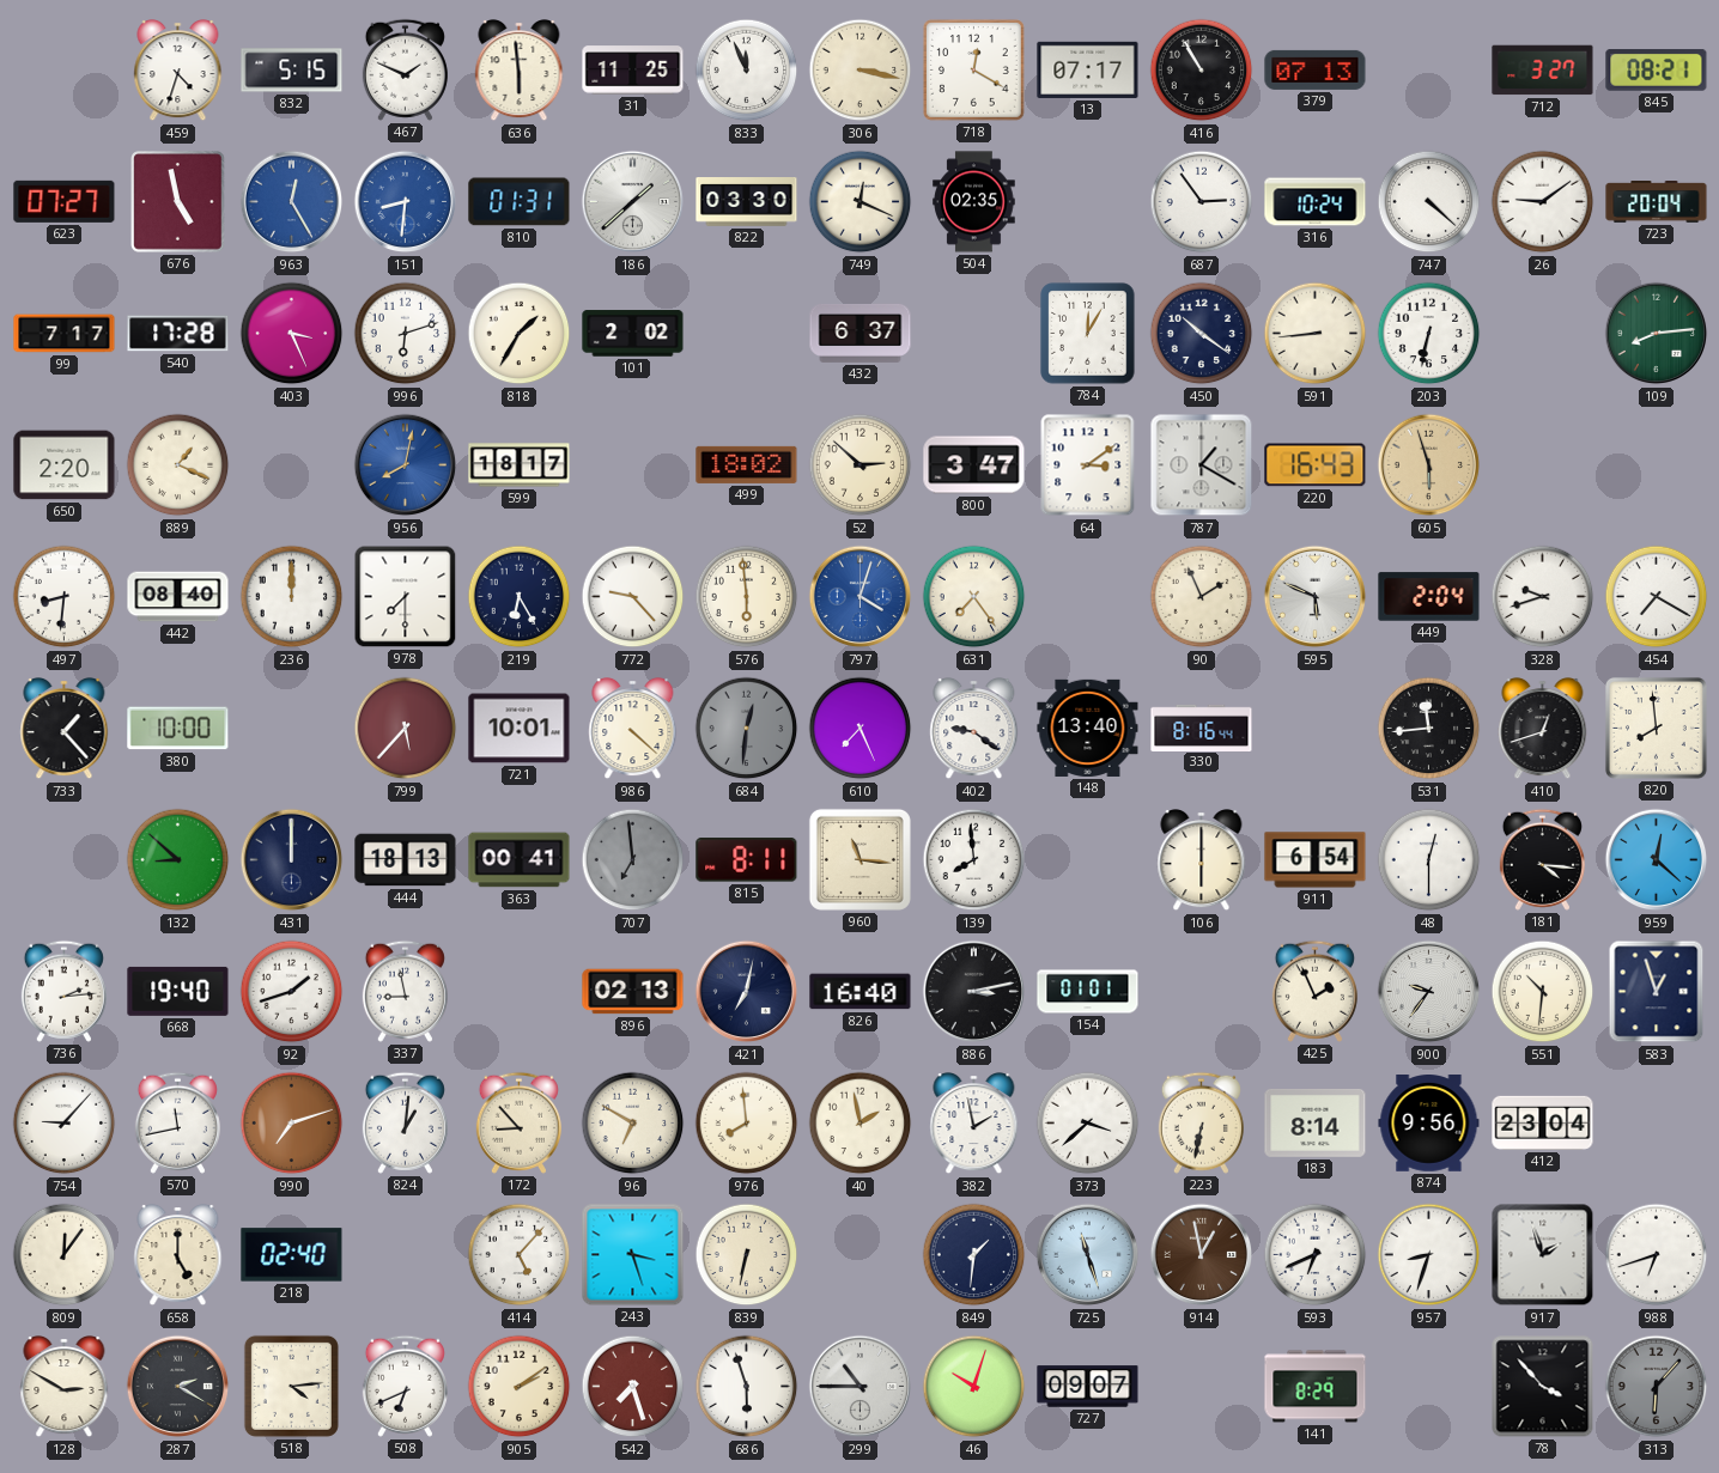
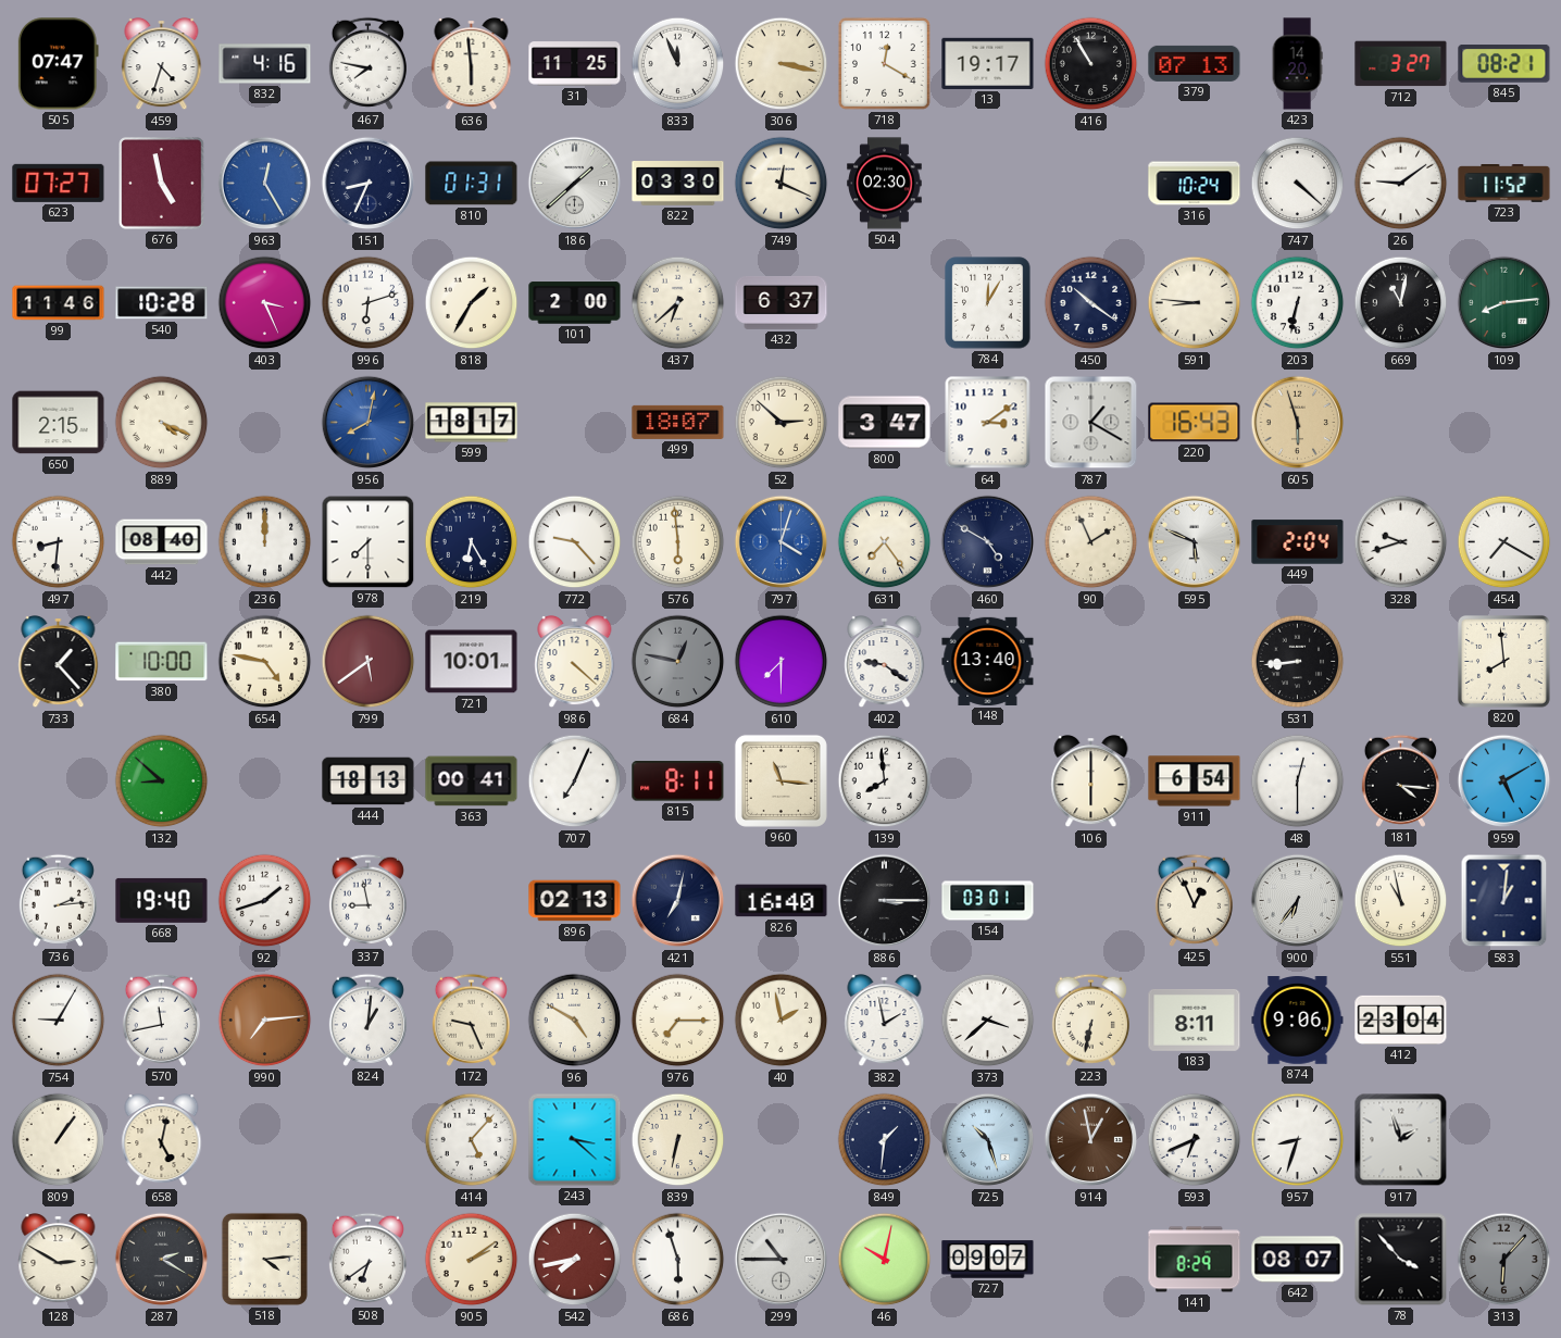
505: none -> 07:47 (58, 64)
832: 5:15 -> 4:16 (265, 64)
467: 1:49 -> 7:47 (367, 63)
13: 07:17 -> 19:17 (988, 63)
423: none -> 14:20 (1297, 64)
151: 8:31 -> 8:34 (369, 184)
151 dial: blue -> navy (369, 184)
504: 02:35 -> 02:30 (885, 184)
687: 2:54 -> none (1202, 202)
723: 20:04 -> 11:52 (1504, 184)
99: 7:17 -> 11:46 (59, 303)
540: 17:28 -> 10:28 (162, 303)
101: 2:02 -> 2:00 (575, 303)
437: none -> 6:38 (678, 303)
591: 8:44 -> 8:46 (1195, 303)
669: none -> 11:02 (1401, 303)
650: 2:20 -> 2:15 (59, 423)
889: 1:19 -> 4:19 (162, 423)
499: 18:02 -> 18:07 (678, 422)
460: none -> 4:50 (988, 542)
654: none -> 4:47 (265, 662)
799: 5:37 -> 5:39 (369, 662)
684: 12:31 -> 12:47 (678, 662)
610: 7:26 -> 7:30 (782, 662)
330: 8:16 -> none (1202, 728)
531: 11:44 -> 8:44 (1298, 662)
410: 12:42 -> none (1543, 730)
431: 12:00 -> none (292, 860)
707: 6:59 -> 7:04 (575, 781)
707 dial: grey -> white (575, 781)
959: 12:22 -> 5:10 (1504, 781)
886: 3:13 -> 3:15 (885, 901)
154: 01:01 -> 03:01 (988, 901)
425: 1:56 -> 12:56 (1194, 900)
900: 9:36 -> 6:36 (1298, 901)
551: 10:31 -> 10:58 (1401, 901)
583: 12:57 -> 1:01 (1504, 901)
754: 9:07 -> 9:05 (59, 1021)
990: 7:12 -> 7:14 (265, 1021)
172: 8:53 -> 9:26 (471, 1020)
96: 6:50 -> 4:50 (575, 1021)
976: 7:59 -> 7:15 (678, 1021)
183: 8:14 -> 8:11 (1195, 1020)
874: 9:56 -> 9:06 (1298, 1021)
809: 12:06 -> 1:06 (59, 1140)
658: 5:00 -> 5:02 (162, 1141)
218: 02:40 -> none (292, 1255)
243: 3:27 -> 3:22 (575, 1140)
725: 11:27 -> 10:27 (988, 1140)
988: 6:42 -> none (1657, 1255)
508: 6:41 -> 6:39 (367, 1259)
542: 7:27 -> 7:43 (575, 1260)
46: 10:03 -> 10:02 (885, 1260)
642: none -> 08:07 (1298, 1260)
